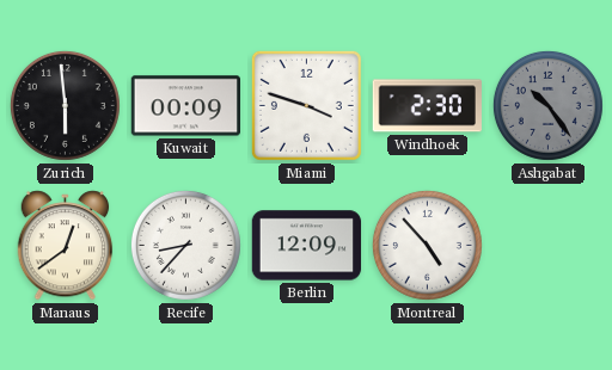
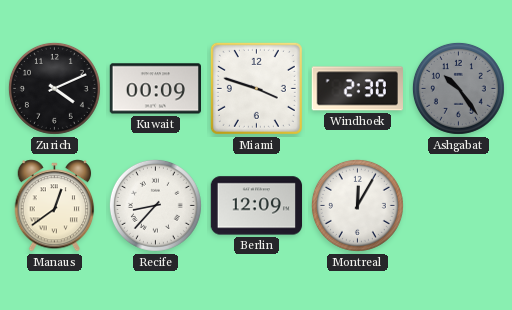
Zurich: 5:59 -> 4:11 (54, 88)
Montreal: 4:53 -> 12:05 (357, 205)
